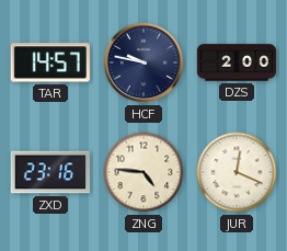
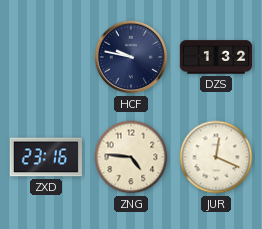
TAR: 14:57 -> none (50, 62)
DZS: 2:00 -> 1:32 (216, 57)
